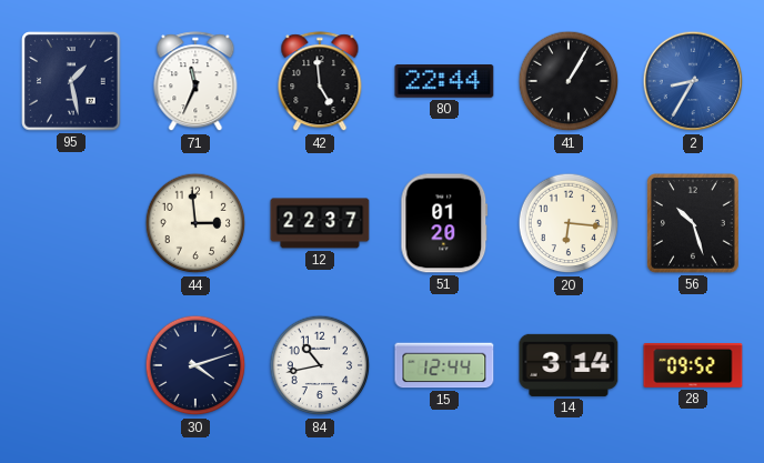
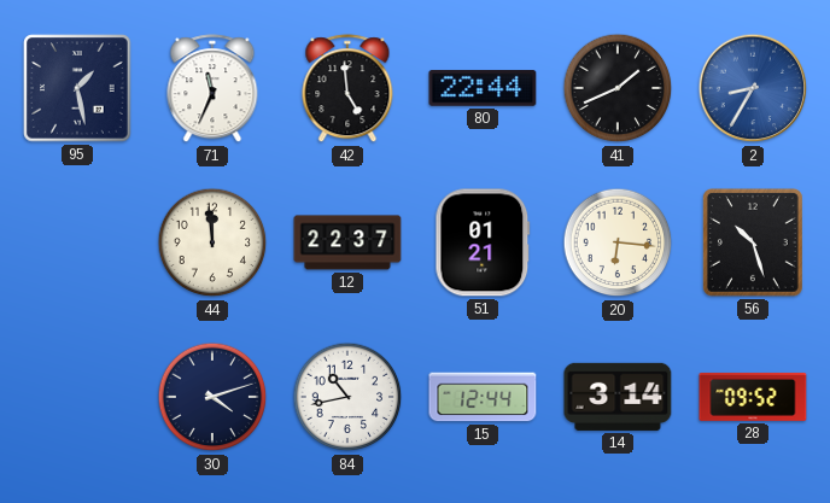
41: 1:05 -> 1:41 (618, 88)
44: 2:59 -> 11:59 (212, 242)
51: 01:20 -> 01:21 (483, 242)
